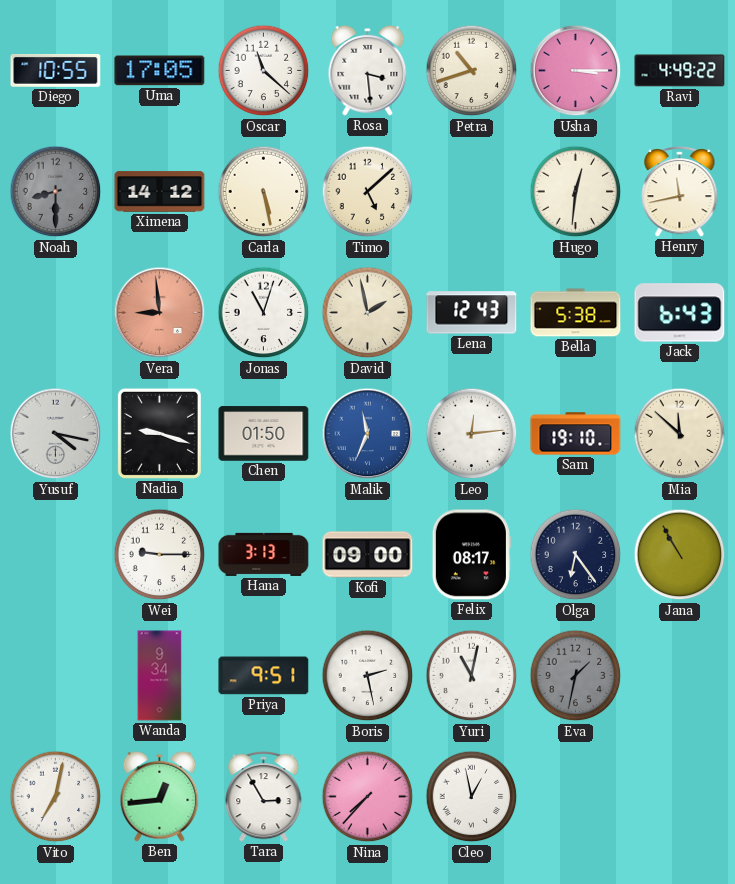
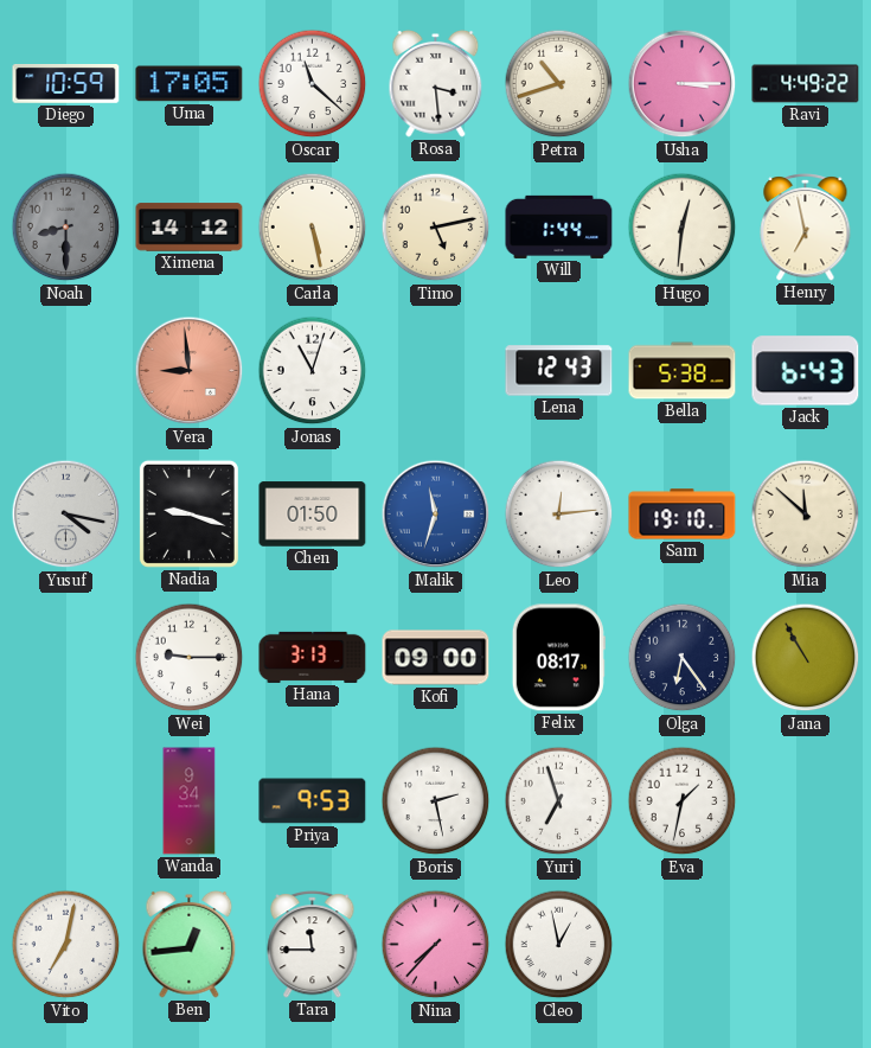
Diego: 10:55 -> 10:59 (66, 84)
Timo: 5:08 -> 5:13 (436, 228)
Will: none -> 1:44 (559, 226)
Henry: 11:43 -> 6:58 (806, 228)
David: 1:58 -> none (368, 313)
Malik: 11:34 -> 11:33 (436, 515)
Priya: 9:51 -> 9:53 (313, 801)
Yuri: 11:02 -> 6:57 (559, 801)
Eva dial: grey -> white (683, 801)
Tara: 2:55 -> 11:45 (313, 945)
